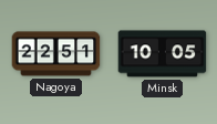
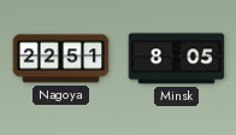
Minsk: 10:05 -> 8:05 (177, 59)
